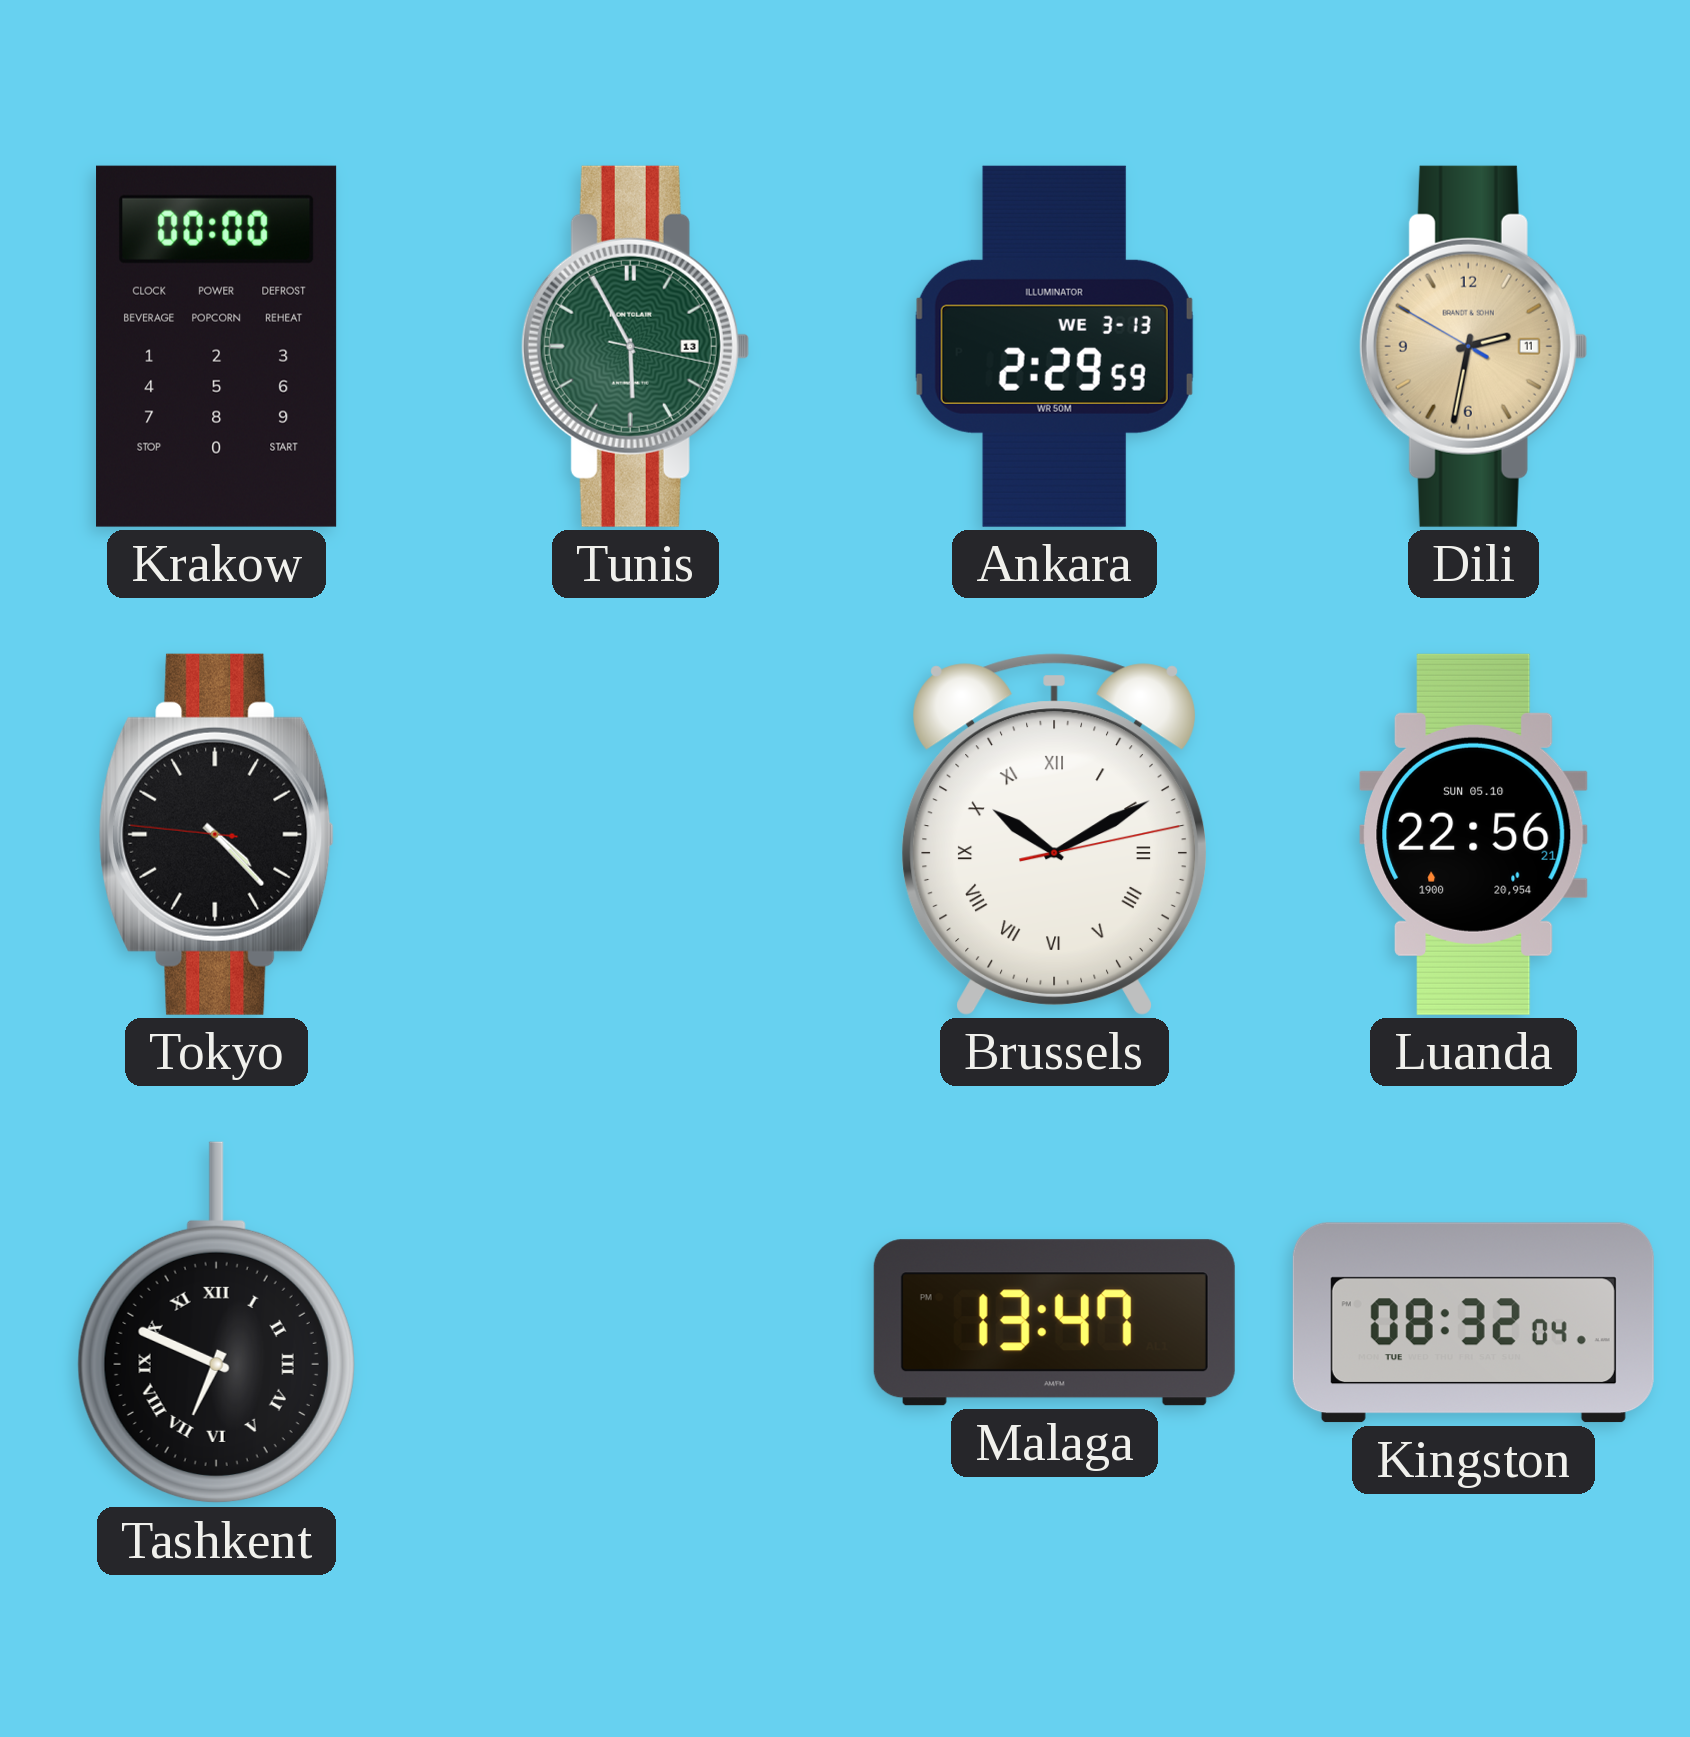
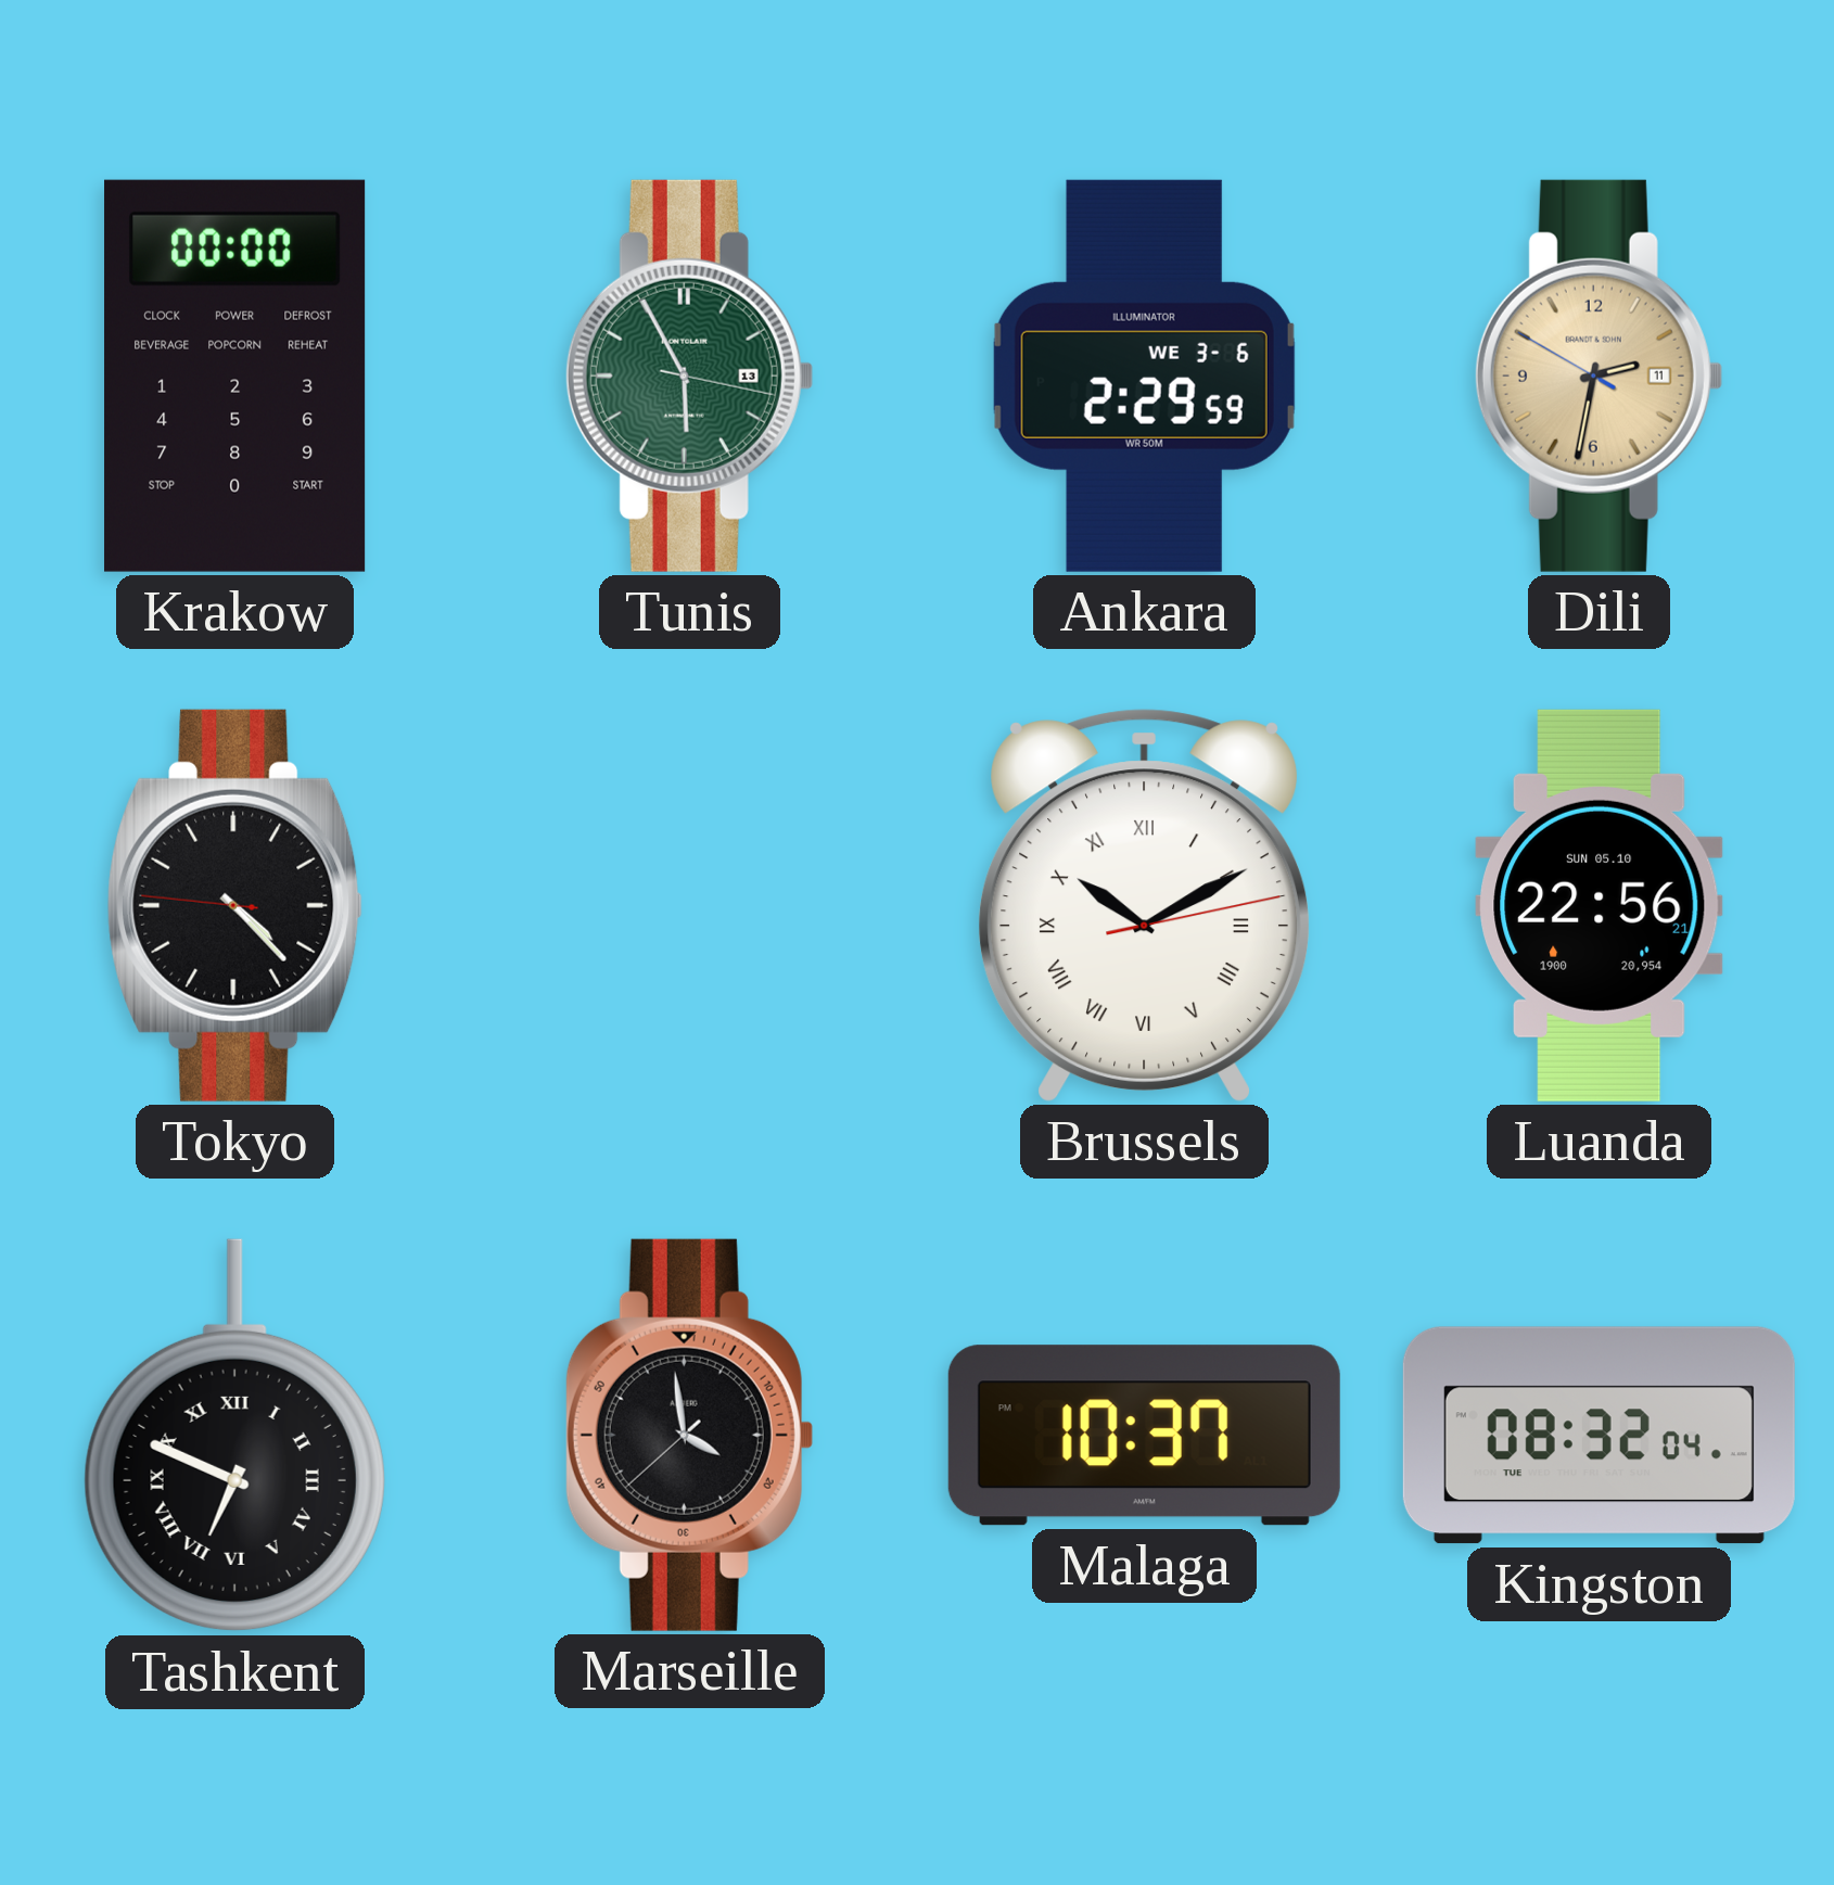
Ankara date: WE 3-13 -> WE 3-6 (1144, 375)
Marseille: none -> 3:58 (689, 1435)
Malaga: 13:47 -> 10:37 (1144, 1436)
